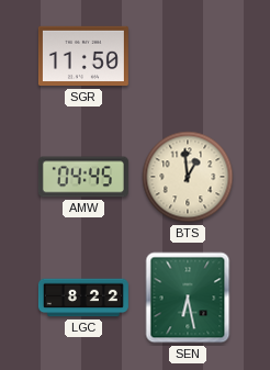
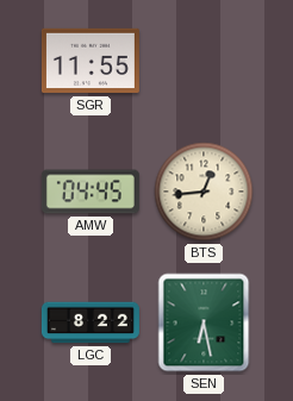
SGR: 11:50 -> 11:55 (91, 61)
BTS: 12:59 -> 12:44 (204, 192)
